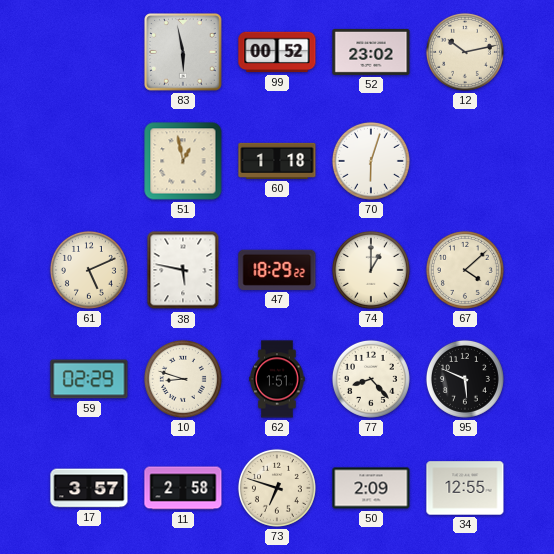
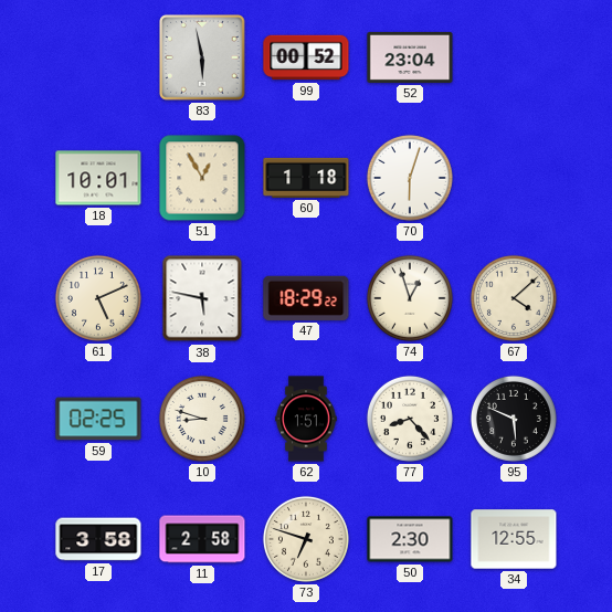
52: 23:02 -> 23:04 (410, 57)
12: 10:13 -> none (465, 52)
18: none -> 10:01 (98, 178)
51: 12:58 -> 12:55 (202, 178)
74: 1:00 -> 12:57 (410, 298)
59: 02:29 -> 02:25 (98, 419)
17: 3:57 -> 3:58 (98, 539)
50: 2:09 -> 2:30 (410, 539)
